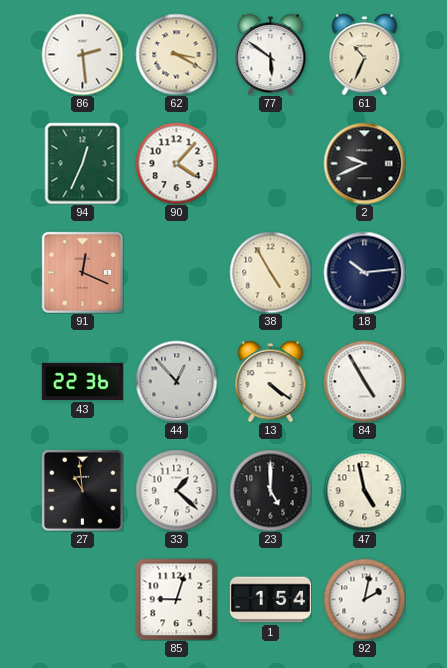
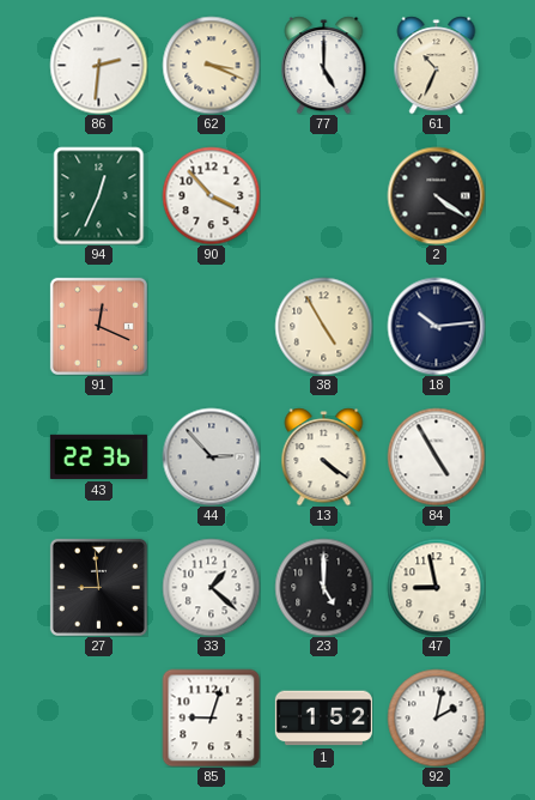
86: 2:29 -> 2:31 (98, 65)
62: 3:20 -> 3:19 (211, 65)
77: 5:51 -> 5:00 (324, 65)
90: 4:07 -> 3:53 (211, 195)
2: 9:41 -> 4:21 (436, 195)
44: 12:53 -> 2:53 (211, 456)
27: 10:59 -> 8:59 (98, 587)
47: 4:58 -> 8:58 (436, 587)
1: 1:54 -> 1:52 (323, 719)
